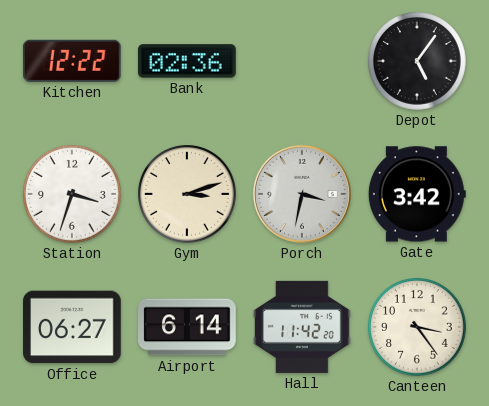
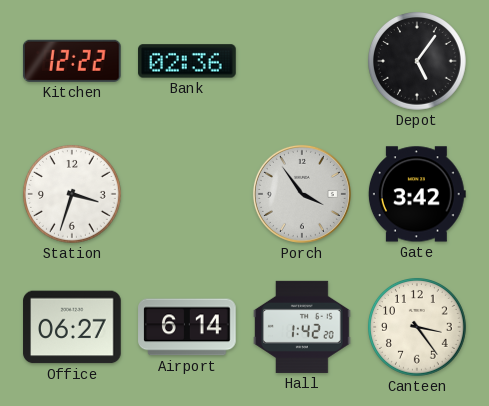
Gym: 3:12 -> none (188, 195)
Porch: 3:32 -> 3:54 (302, 194)
Hall: 11:42 -> 1:42 (302, 327)
